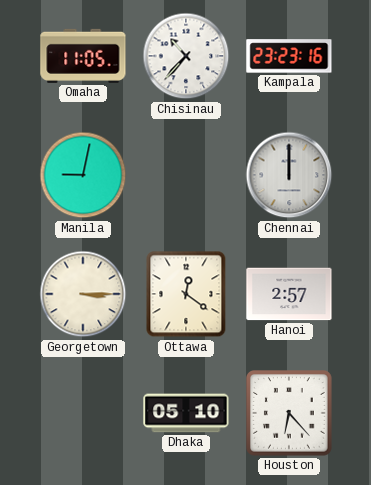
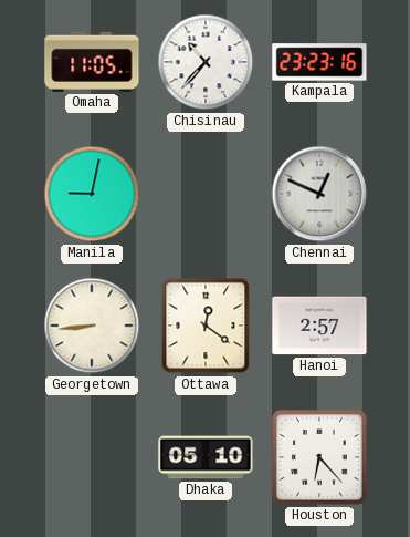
Chennai: 12:00 -> 12:49 (319, 194)
Georgetown: 3:15 -> 8:44 (92, 326)
